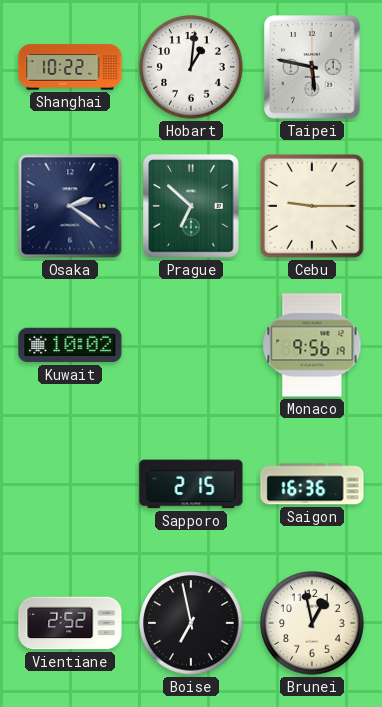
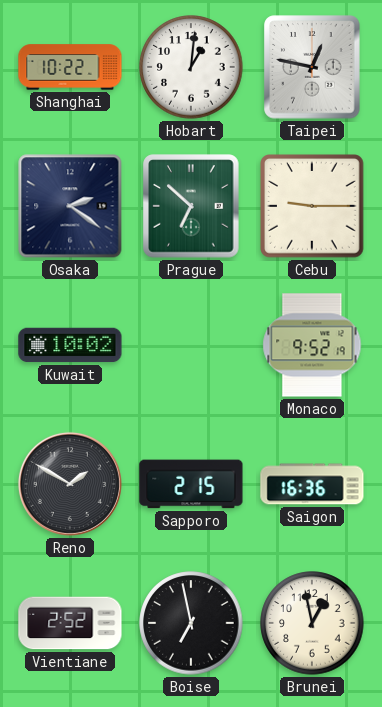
Taipei: 5:47 -> 12:47 (312, 67)
Monaco: 9:56 -> 9:52 (312, 345)
Reno: none -> 1:50 (70, 484)
